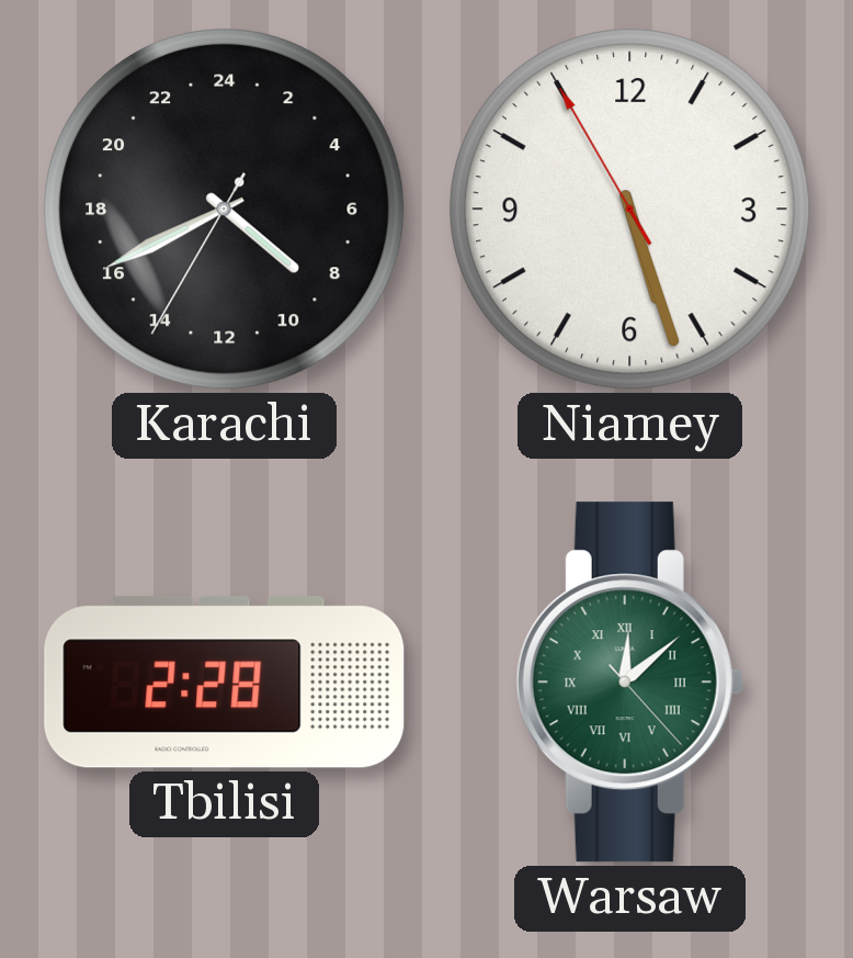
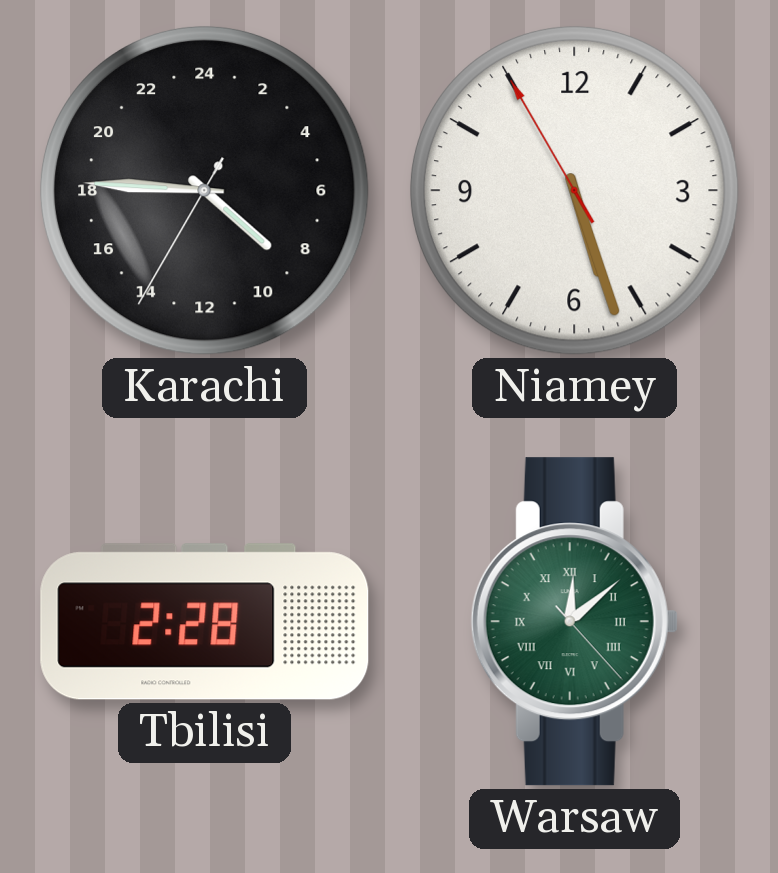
Karachi: 8:40 -> 8:45 (204, 190)
